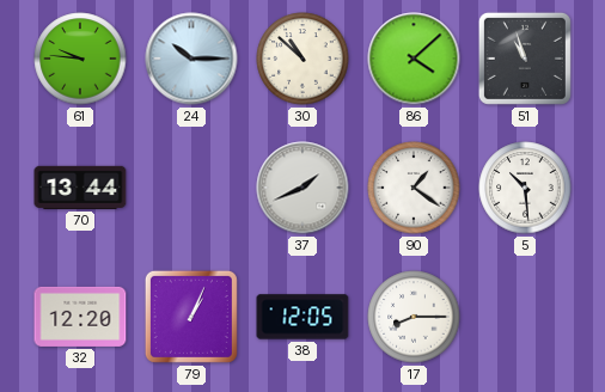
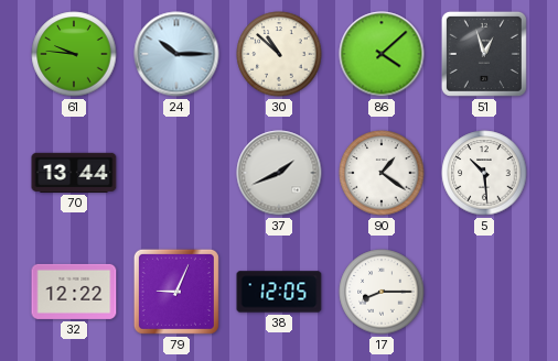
51: 10:57 -> 12:57 (484, 54)
32: 12:20 -> 12:22 (74, 292)
79: 1:04 -> 9:04 (176, 292)
